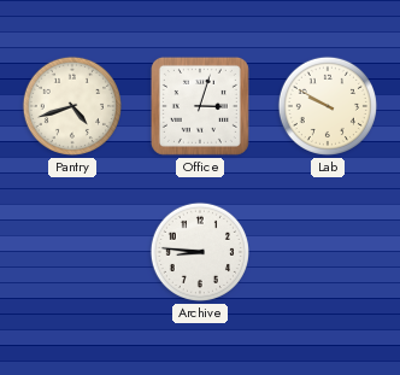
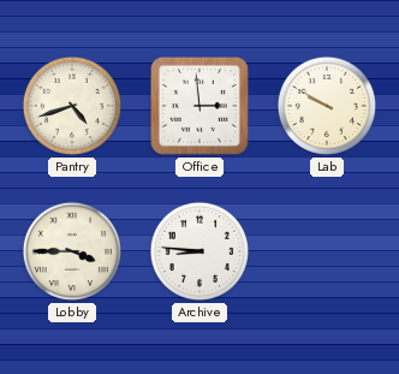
Office: 3:03 -> 2:59 (199, 106)
Lobby: none -> 3:45 (72, 251)
